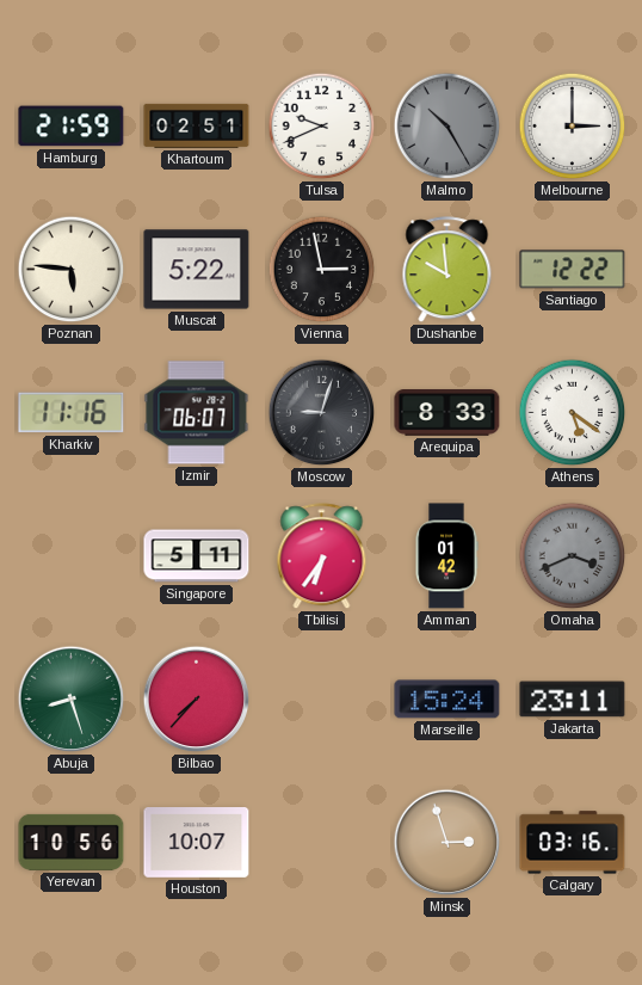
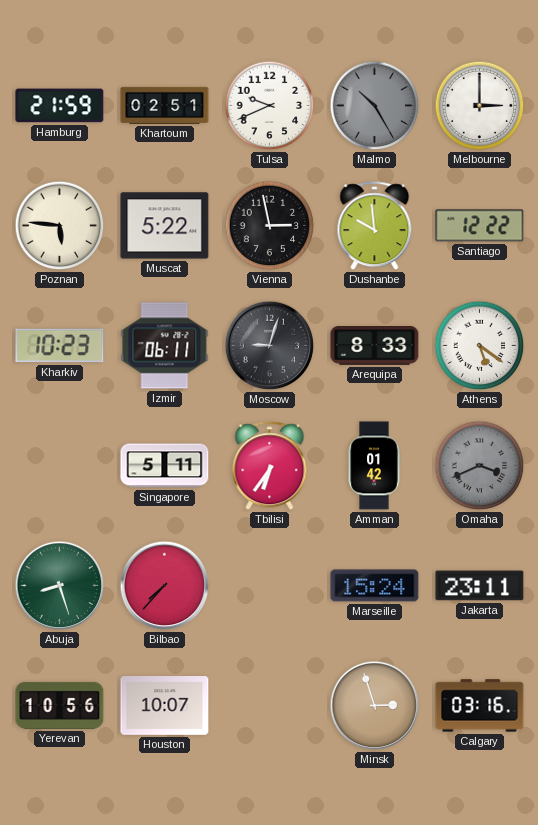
Kharkiv: 11:16 -> 10:23 (60, 346)
Izmir: 06:07 -> 06:11 (165, 346)
